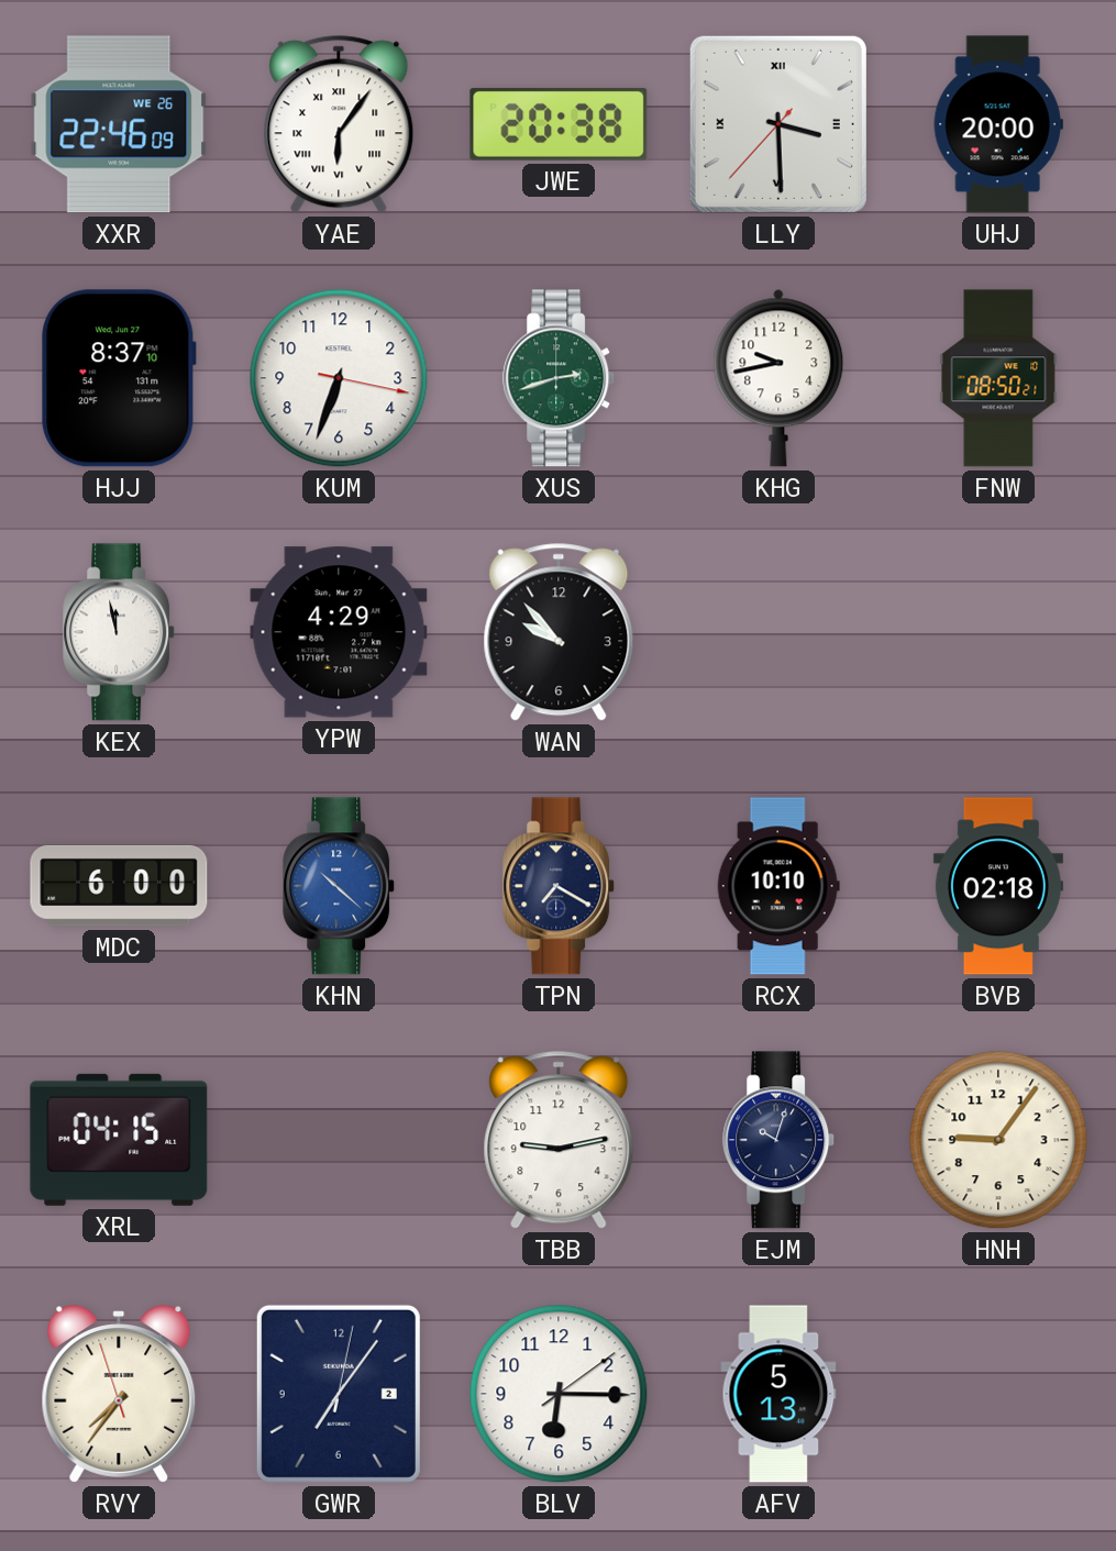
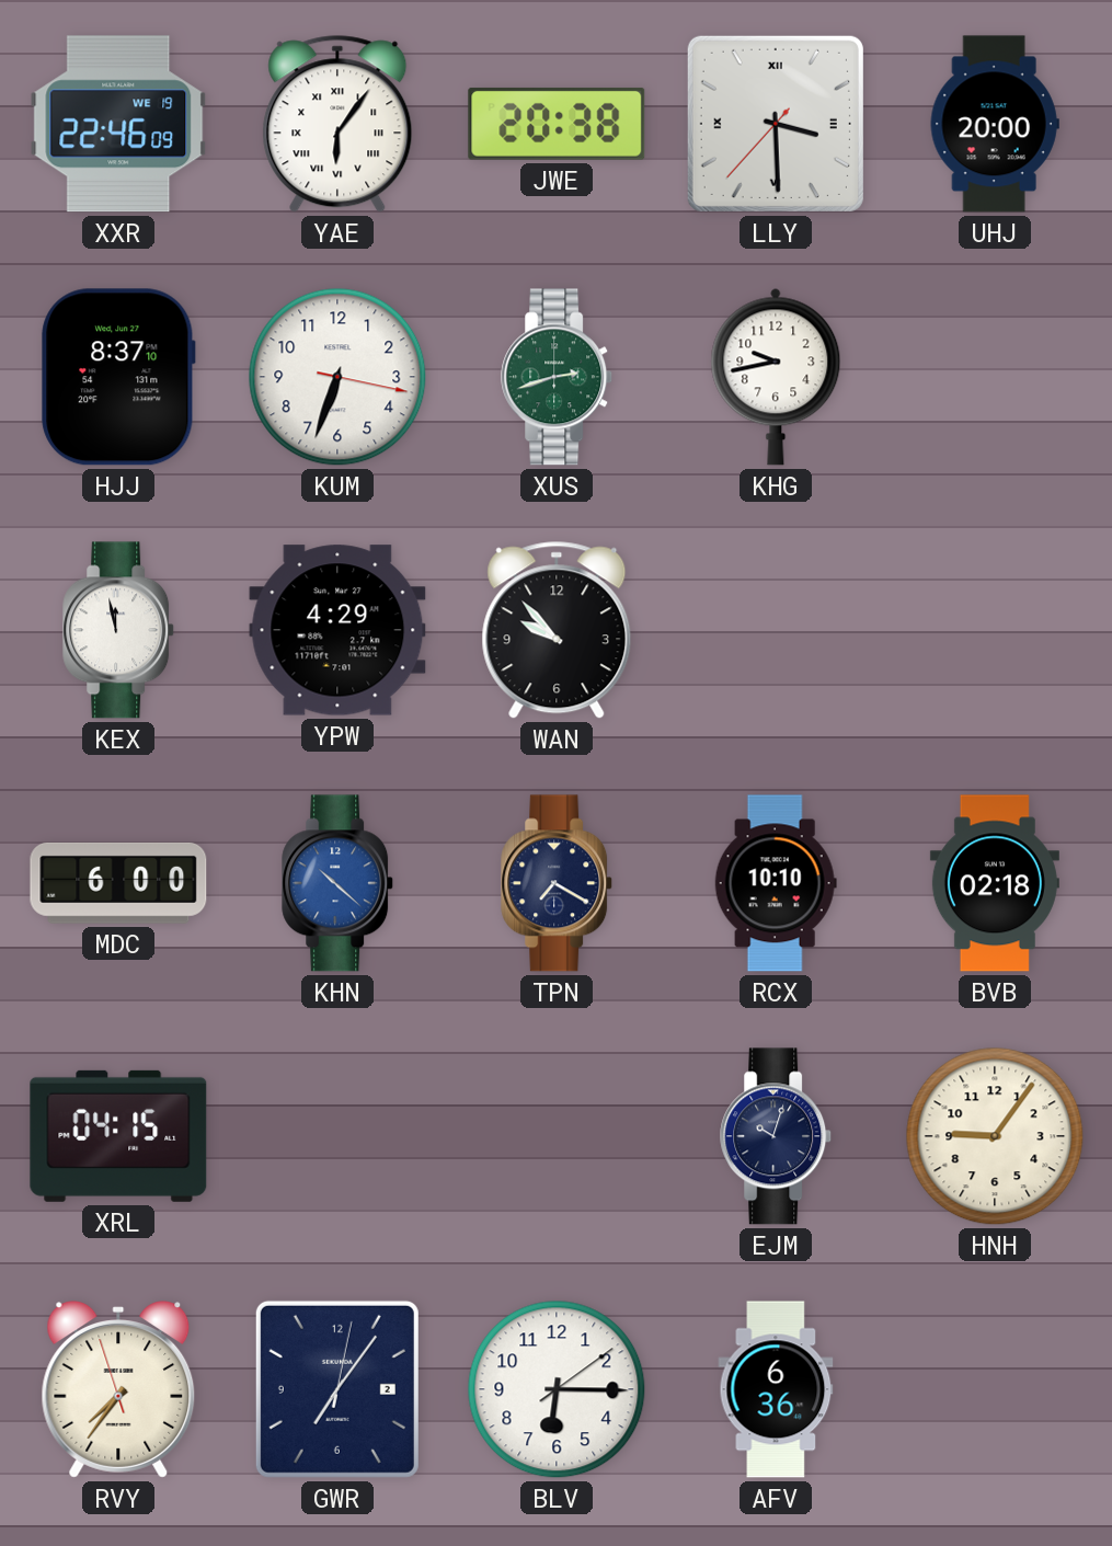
XXR date: WE 26 -> WE 19 (118, 124)
FNW: 08:50 -> none (998, 378)
TBB: 9:13 -> none (559, 1140)
AFV: 5:13 -> 6:36 (776, 1389)
